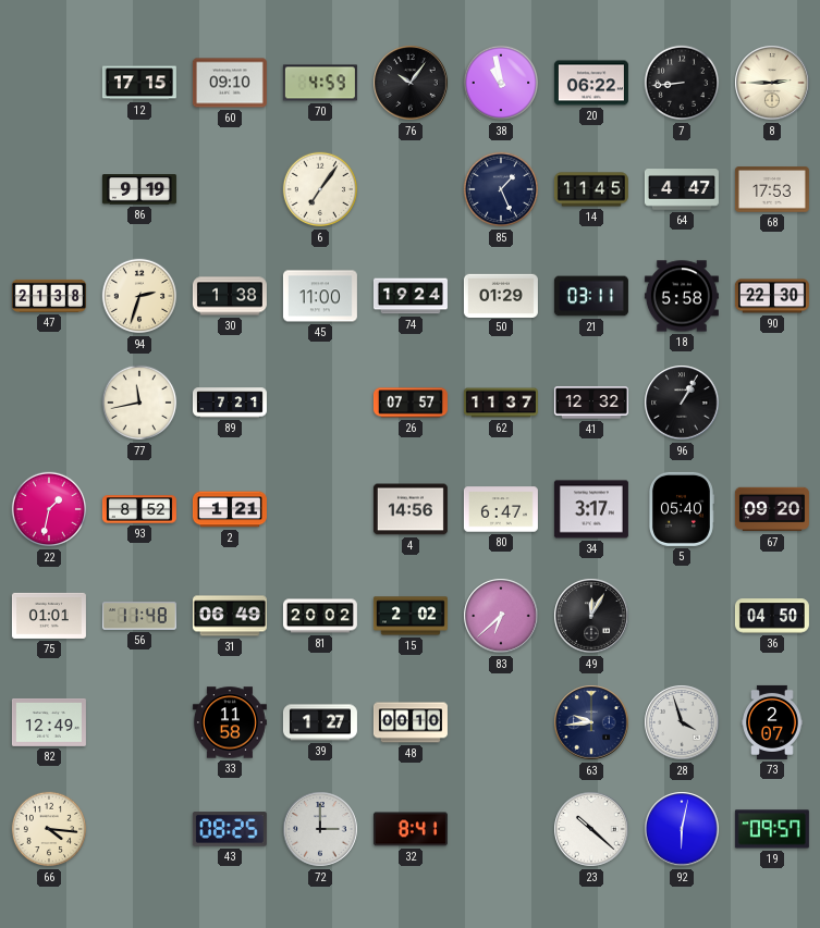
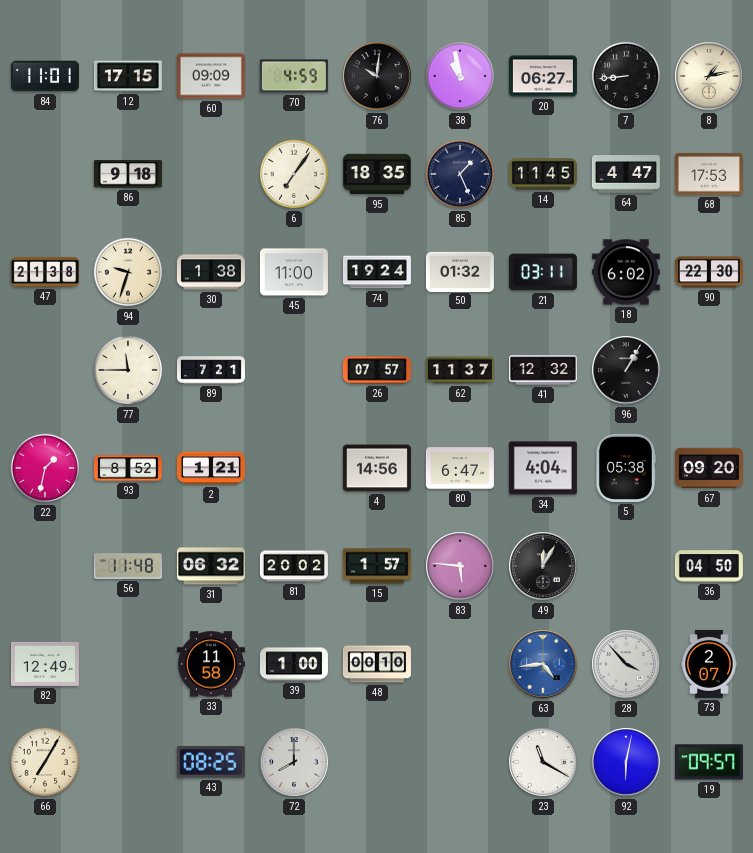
84: none -> 11:01 (45, 76)
60: 09:10 -> 09:09 (211, 76)
76: 10:06 -> 10:01 (377, 76)
20: 06:22 -> 06:27 (543, 76)
8: 2:45 -> 1:13 (709, 76)
86: 9:19 -> 9:18 (128, 174)
95: none -> 18:35 (377, 174)
94: 2:33 -> 9:33 (128, 272)
50: 01:29 -> 01:32 (460, 271)
18: 5:58 -> 6:02 (626, 272)
77: 11:43 -> 11:45 (128, 370)
34: 3:17 -> 4:04 (543, 468)
5: 05:40 -> 05:38 (625, 468)
75: 01:01 -> none (49, 616)
31: 06:49 -> 06:32 (211, 566)
15: 2:02 -> 1:57 (377, 566)
83: 6:38 -> 5:46 (460, 566)
39: 1:27 -> 1:00 (294, 664)
63: 9:44 -> 4:44 (543, 664)
63 dial: navy -> blue (543, 664)
28: 3:57 -> 3:53 (626, 664)
66: 4:16 -> 7:05 (45, 762)
72: 3:00 -> 8:00 (294, 762)
32: 8:41 -> none (411, 829)
23: 10:22 -> 11:20 (543, 762)
